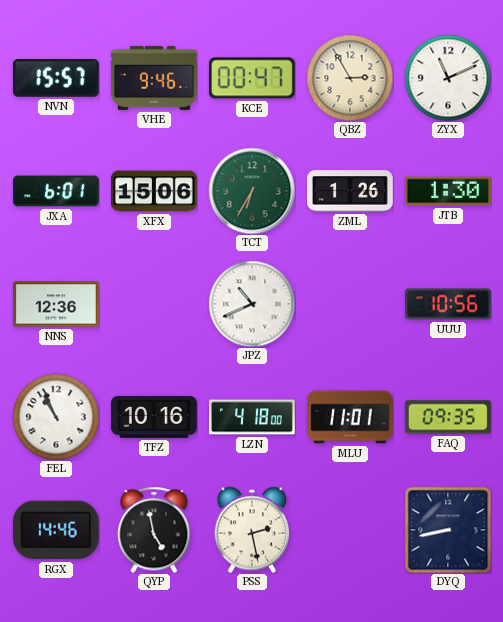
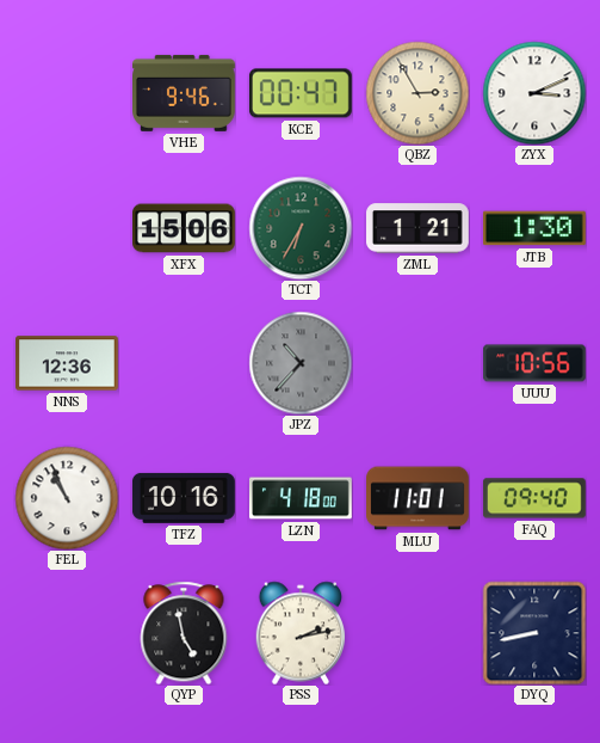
NVN: 15:57 -> none (56, 78)
ZYX: 11:11 -> 3:11 (534, 93)
JXA: 6:01 -> none (56, 191)
ZML: 1:26 -> 1:21 (419, 228)
JPZ: 10:41 -> 10:37 (301, 363)
JPZ dial: white -> grey (301, 363)
FAQ: 09:35 -> 09:40 (534, 498)
RGX: 14:46 -> none (56, 530)
PSS: 2:28 -> 2:13 (301, 633)
